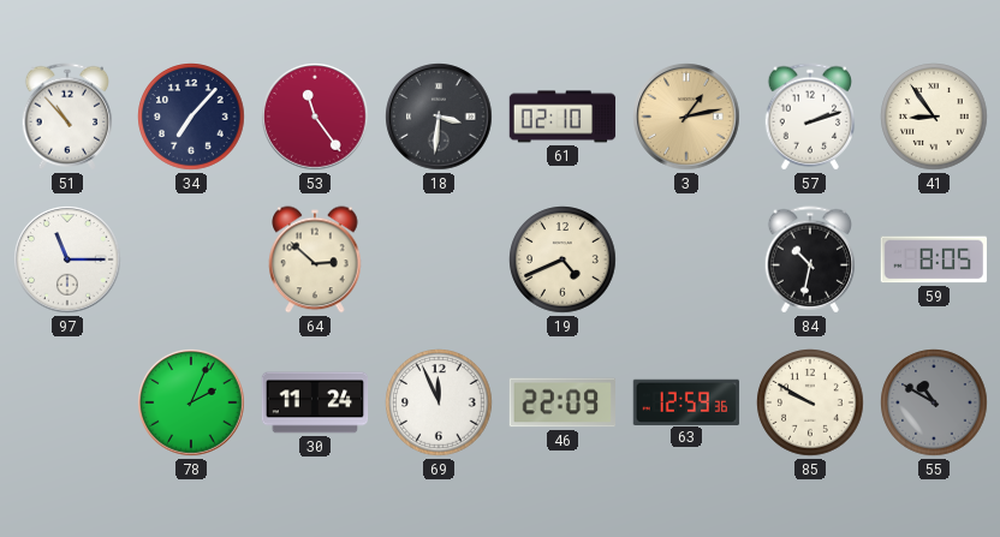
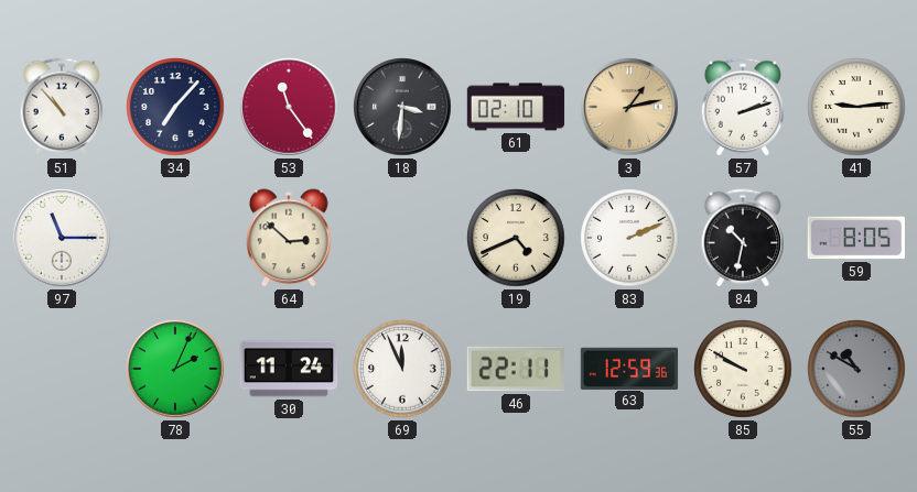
41: 8:54 -> 9:14 (856, 107)
83: none -> 2:11 (629, 238)
46: 22:09 -> 22:11 (515, 369)
